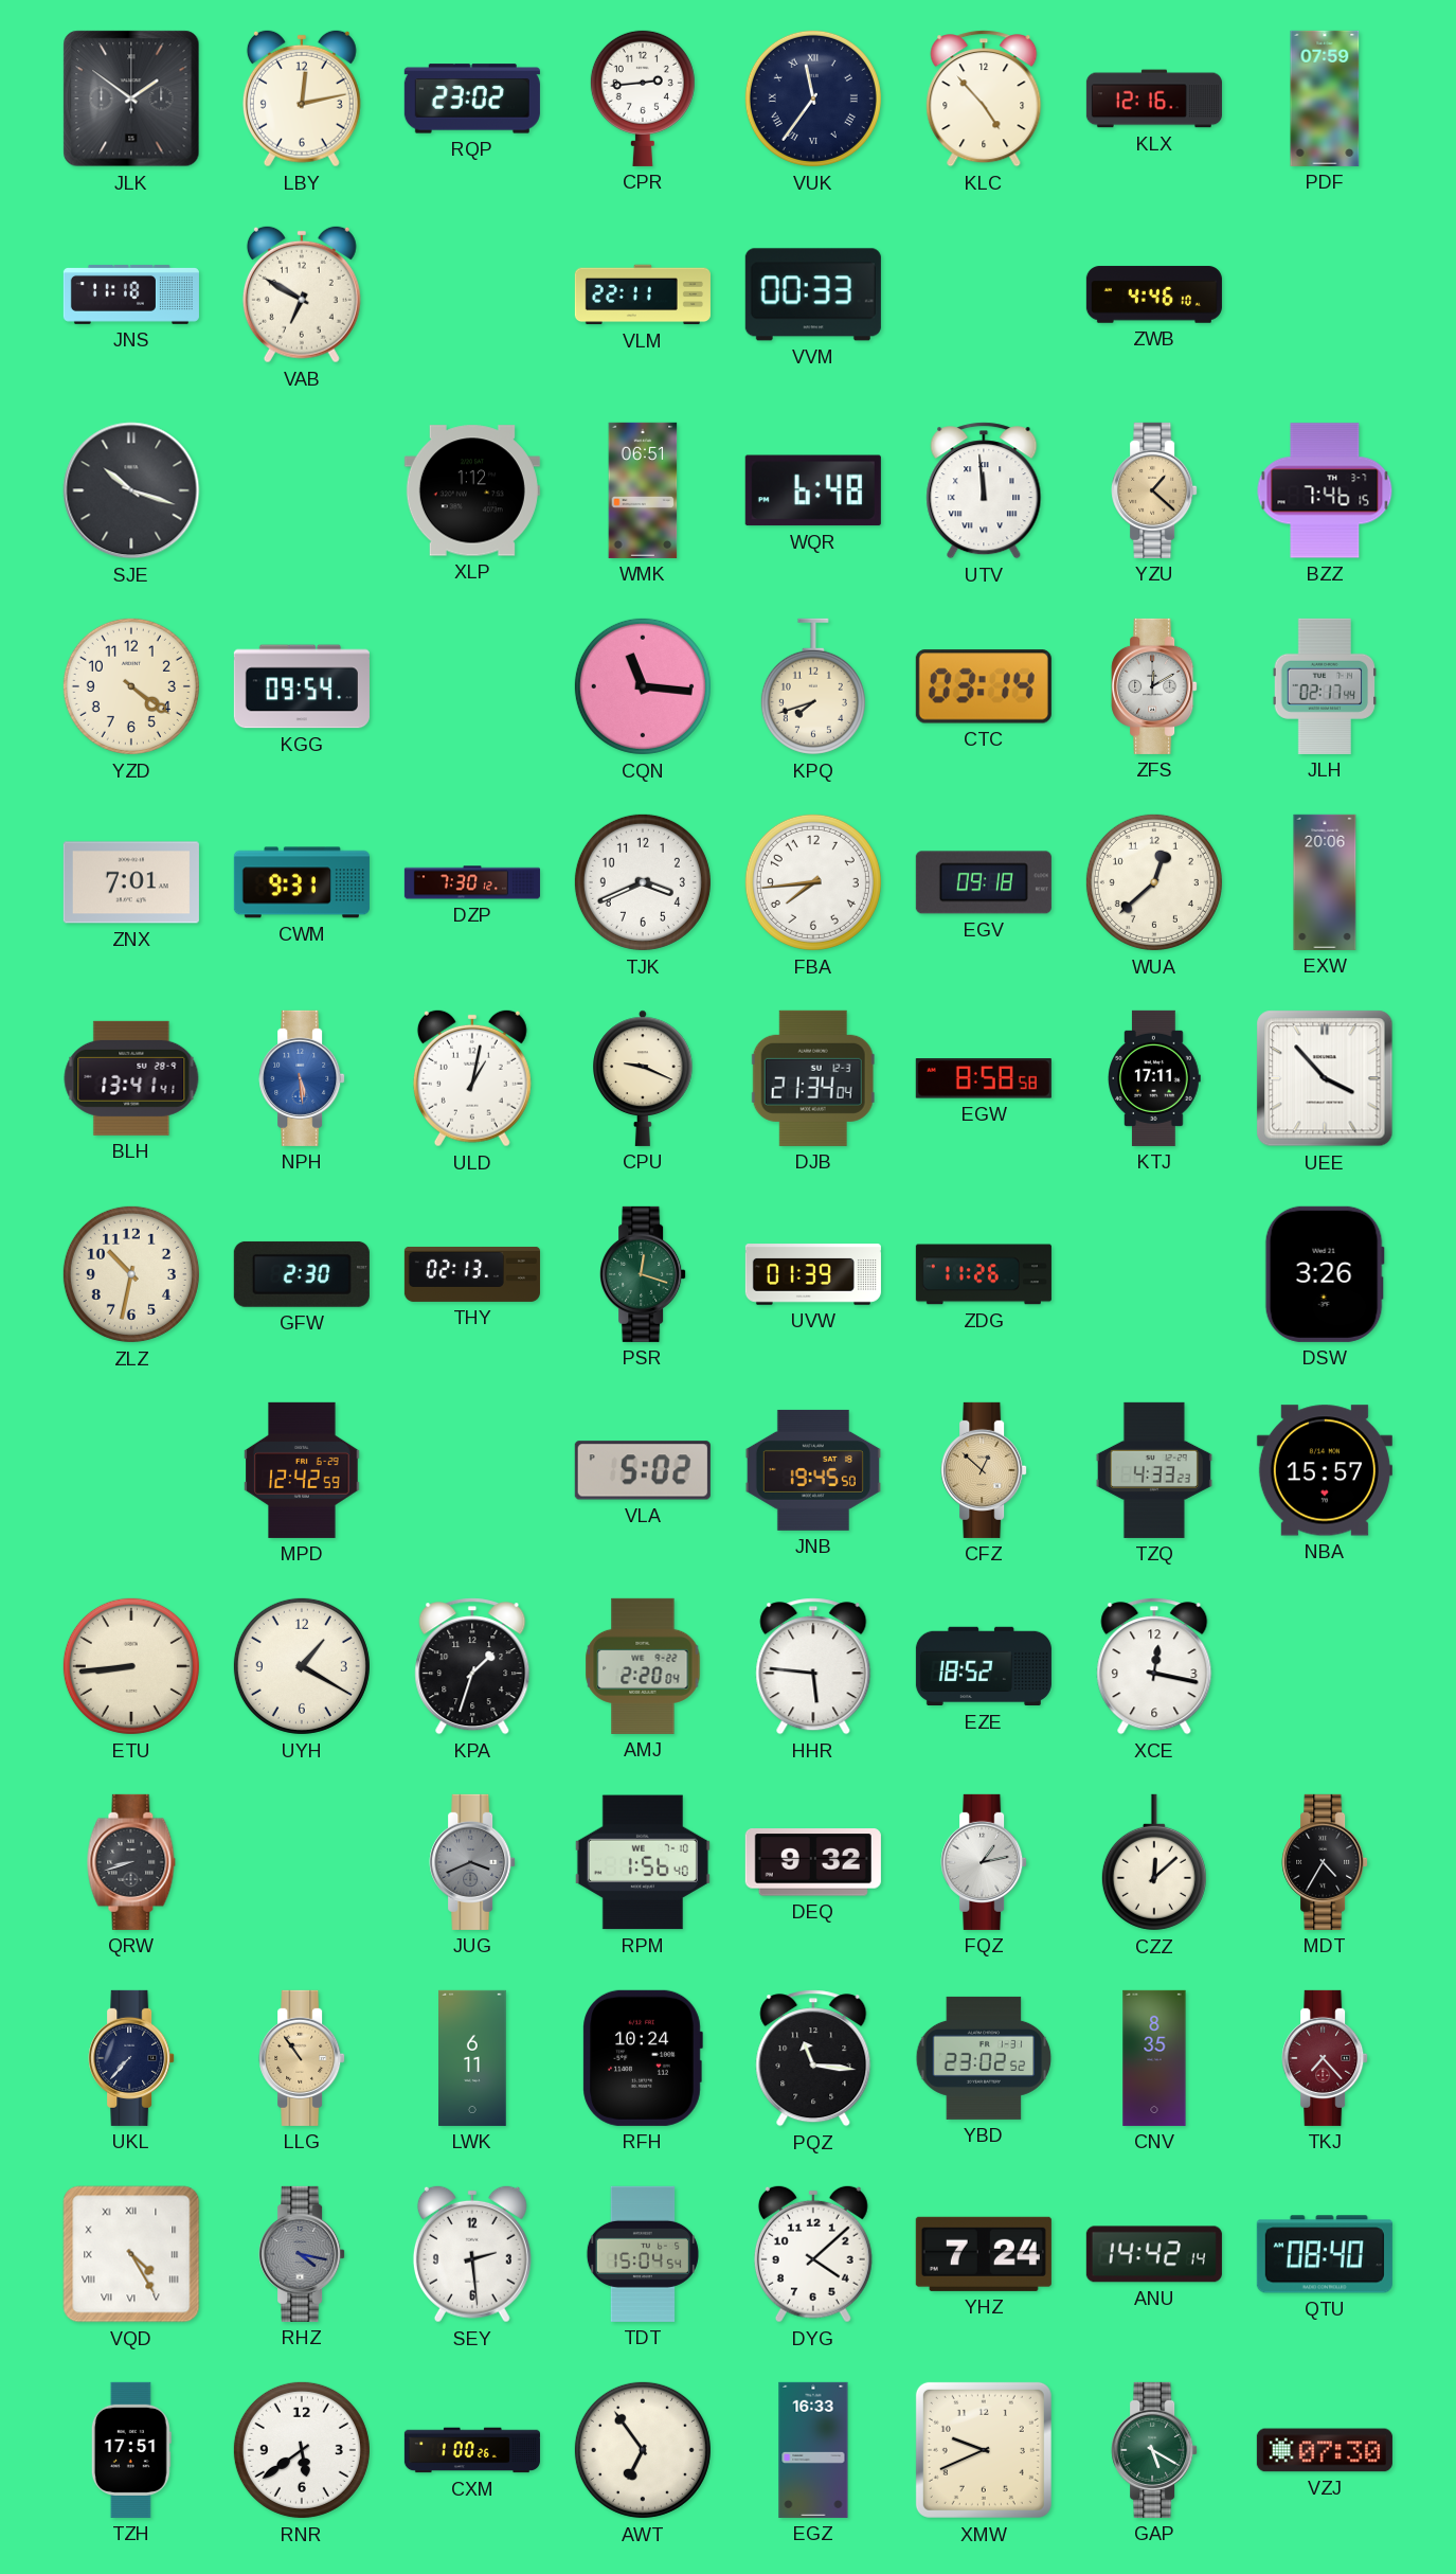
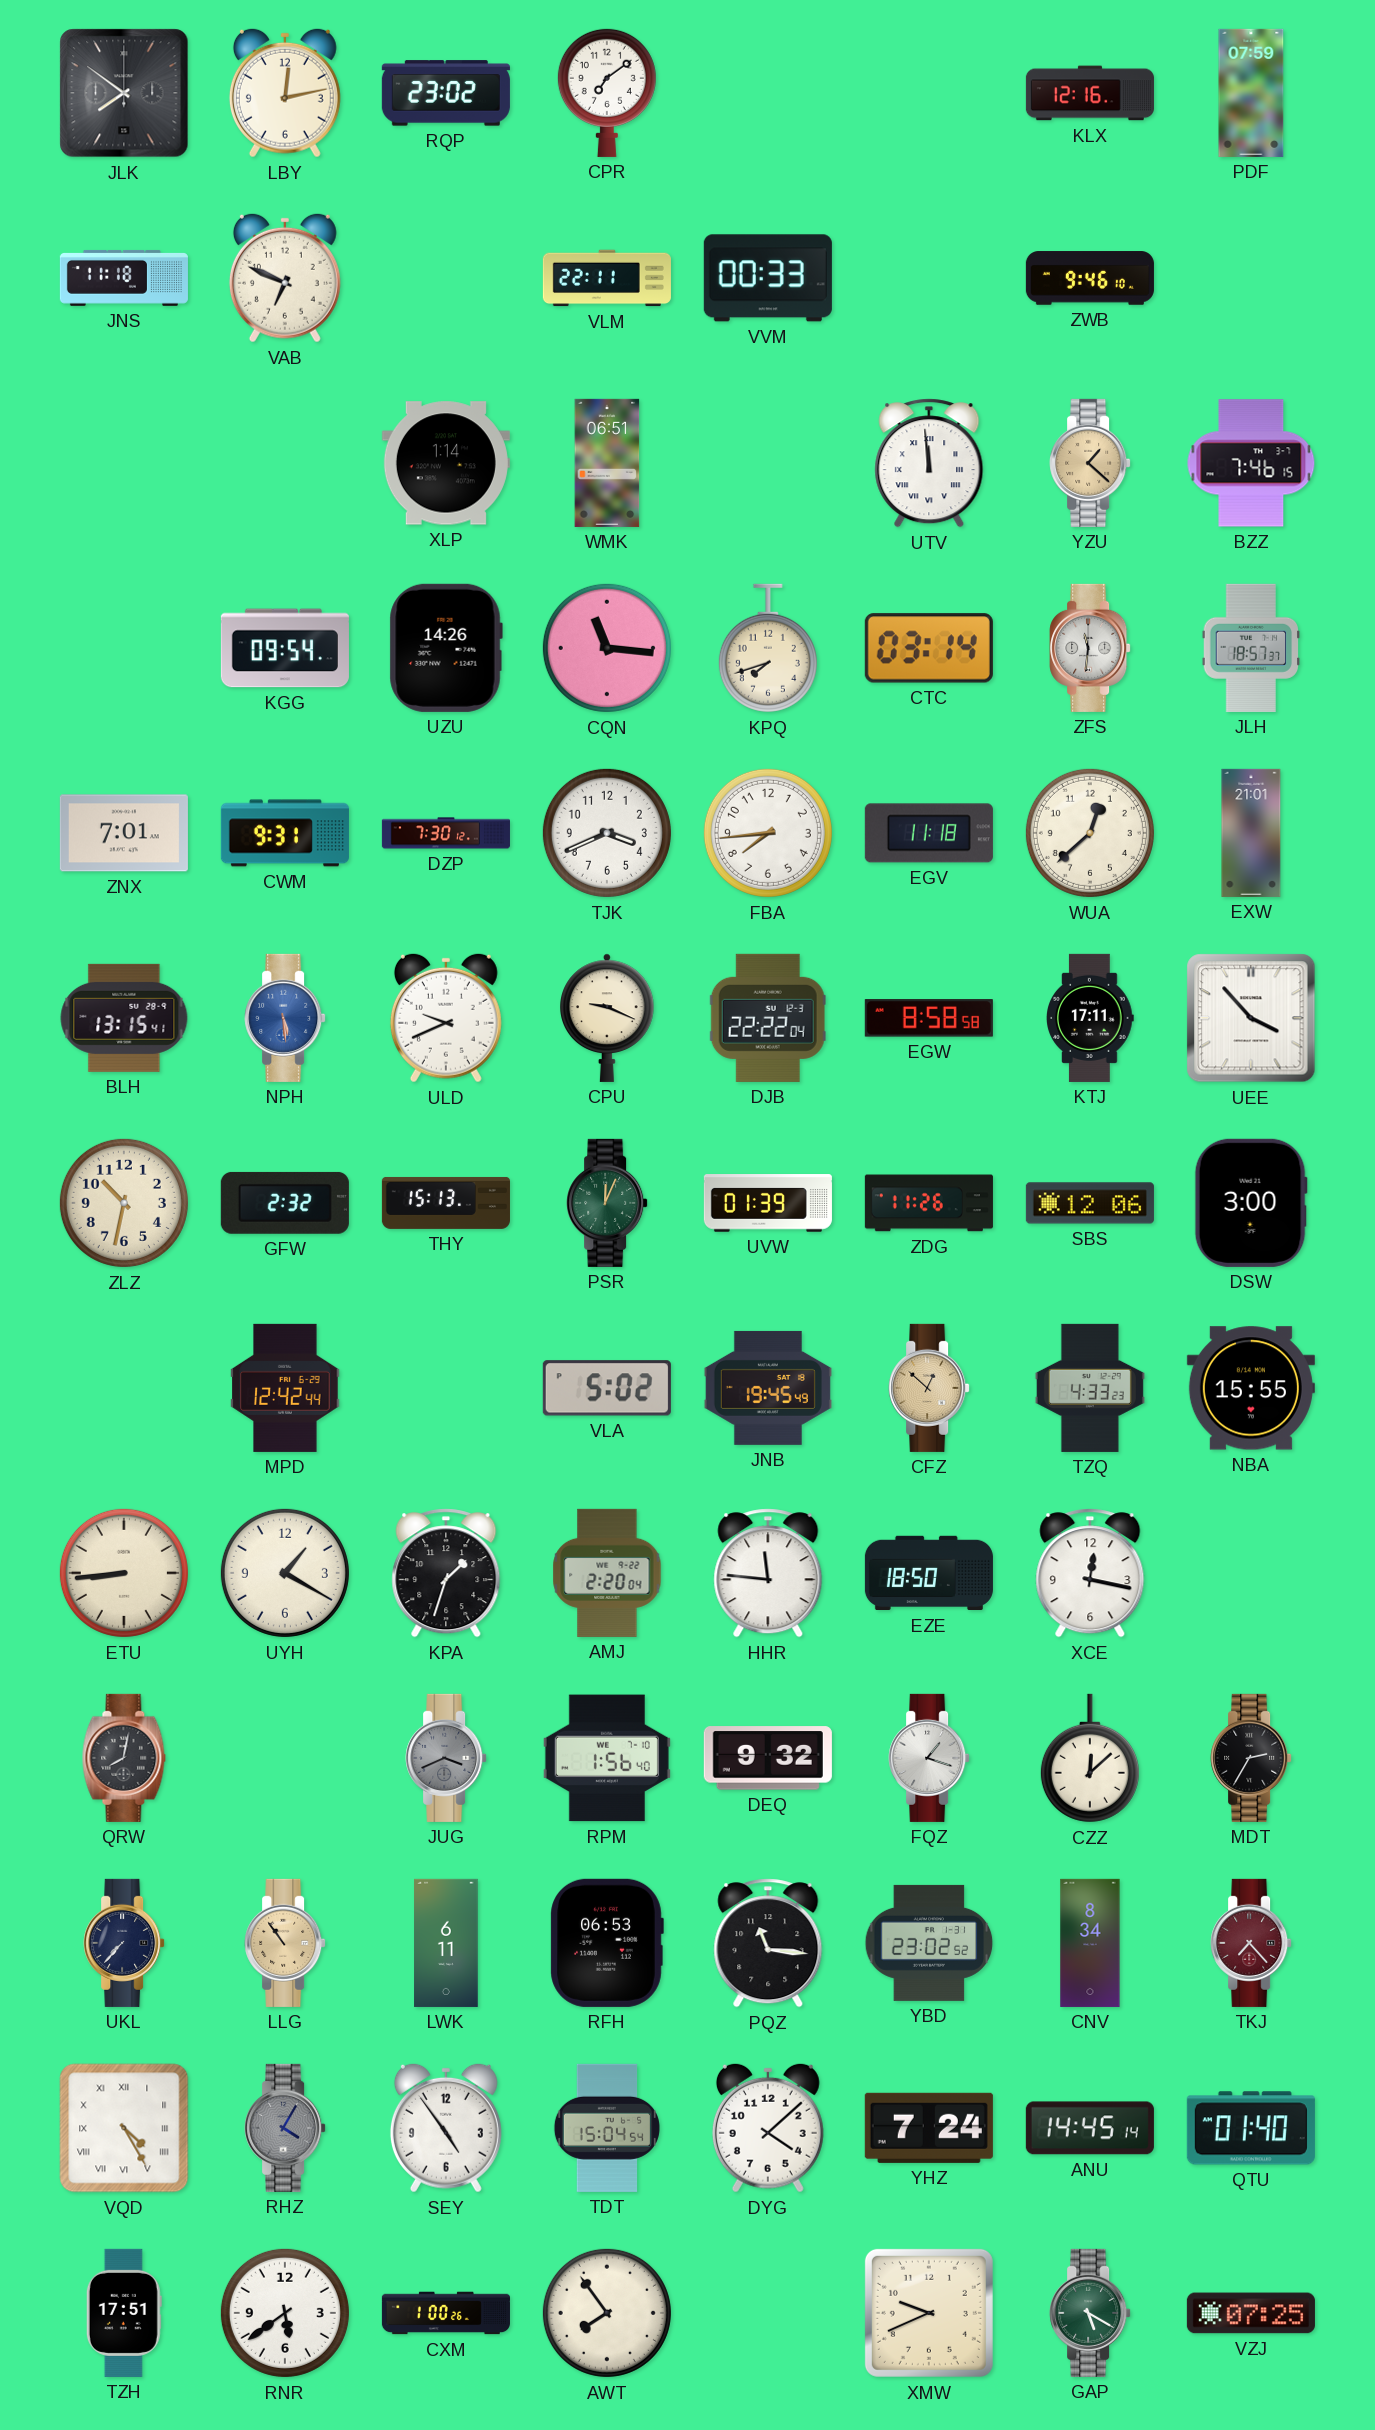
JLK: 1:51 -> 7:51 (124, 93)
CPR: 2:44 -> 7:09 (607, 92)
VUK: 11:36 -> none (813, 99)
KLC: 4:53 -> none (984, 99)
VAB: 6:50 -> 6:49 (285, 278)
ZWB: 4:46 -> 9:46 (1090, 278)
SJE: 10:18 -> none (131, 490)
XLP: 1:12 -> 1:14 (446, 463)
WQR: 6:48 -> none (813, 490)
YZD: 4:21 -> none (131, 686)
UZU: none -> 14:26 (446, 648)
ZFS: 12:10 -> 11:31 (1090, 648)
JLH: 02:17 -> 18:57 (1251, 648)
EGV: 09:18 -> 11:18 (929, 833)
EXW: 20:06 -> 21:01 (1251, 833)
BLH: 13:41 -> 13:15 (124, 1018)
ULD: 1:02 -> 9:41 (446, 1018)
DJB: 21:34 -> 22:22 (768, 1018)
GFW: 2:30 -> 2:32 (285, 1203)
THY: 02:13 -> 15:13 (446, 1203)
PSR: 12:18 -> 12:04 (607, 1203)
SBS: none -> 12:06 (1090, 1203)
DSW: 3:26 -> 3:00 (1251, 1203)
MPD: 12:42:59 -> 12:42:44 (285, 1388)
JNB: 19:45:50 -> 19:45:49 (768, 1388)
NBA: 15:57 -> 15:55 (1251, 1388)
HHR: 5:46 -> 11:46 (768, 1573)
EZE: 18:52 -> 18:50 (929, 1573)
QRW: 8:42 -> 8:02 (124, 1758)
FQZ: 1:13 -> 1:18 (929, 1758)
MDT: 4:35 -> 2:35 (1251, 1758)
RFH: 10:24 -> 06:53 (607, 1943)
CNV: 8:35 -> 8:34 (1090, 1943)
RHZ: 4:17 -> 4:05 (285, 2128)
SEY: 2:29 -> 4:54 (446, 2128)
ANU: 14:42 -> 14:45 (1090, 2128)
QTU: 08:40 -> 01:40 (1251, 2128)
AWT: 6:54 -> 7:54 (607, 2313)
EGZ: 16:33 -> none (813, 2450)
VZJ: 07:30 -> 07:25 (1251, 2313)
